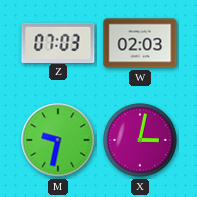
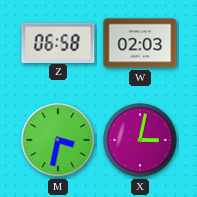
Z: 07:03 -> 06:58 (58, 42)
M: 9:32 -> 3:32 (58, 140)
